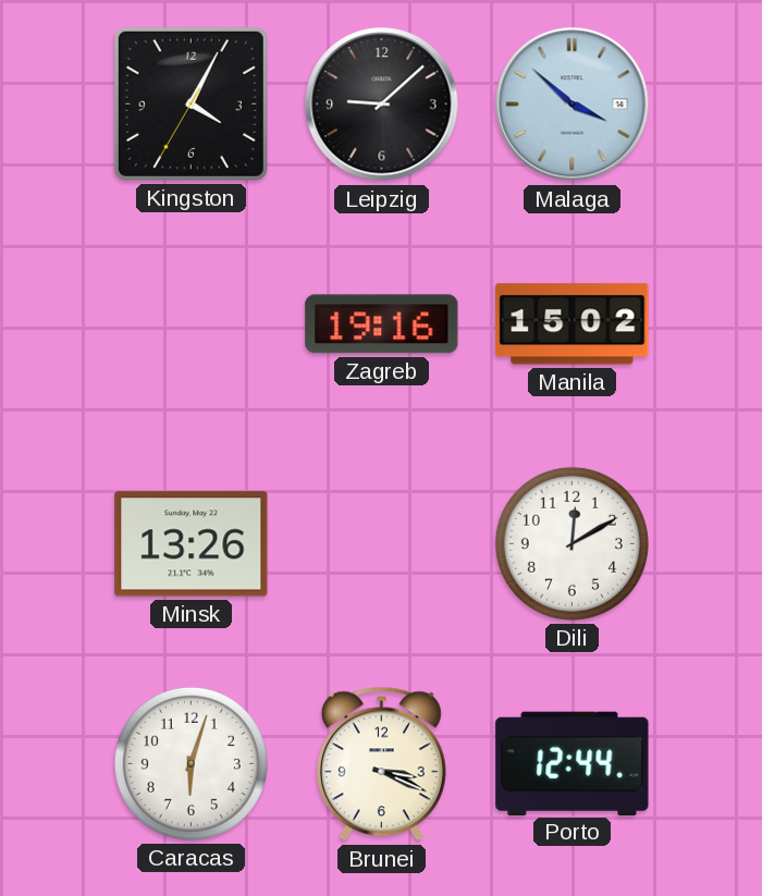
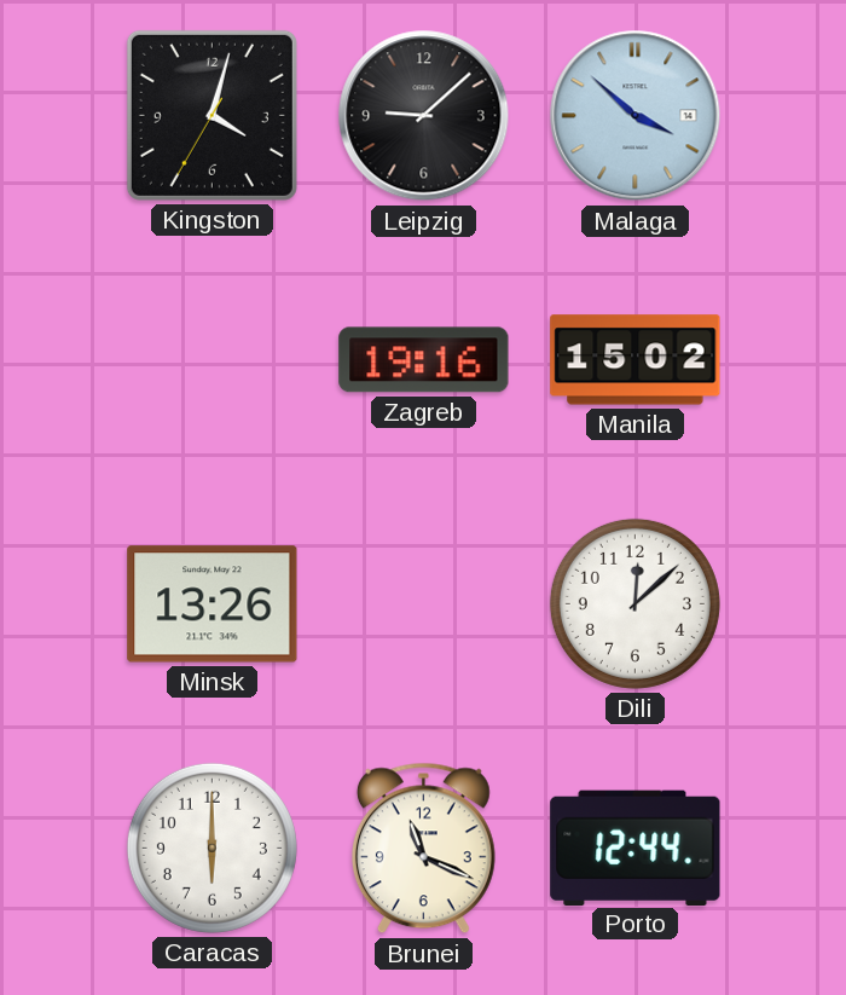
Kingston: 4:04 -> 4:02 (211, 115)
Dili: 12:10 -> 12:08 (634, 603)
Caracas: 6:03 -> 6:00 (211, 848)
Brunei: 3:19 -> 11:19 (423, 849)
